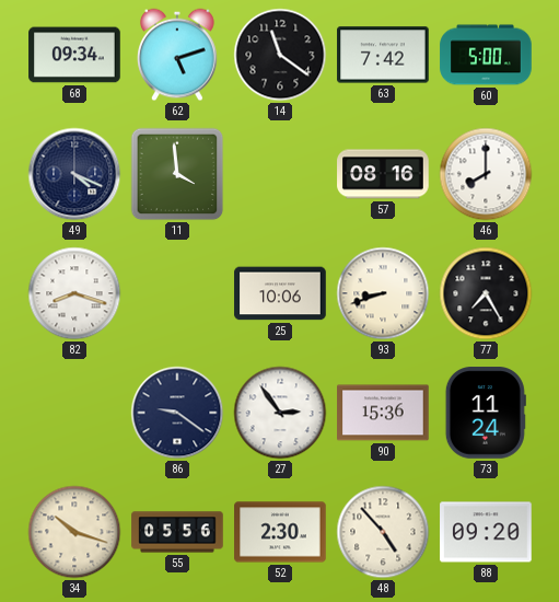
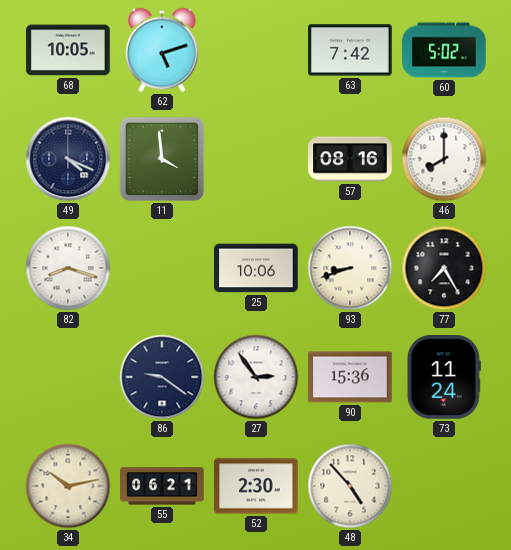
68: 09:34 -> 10:05 (68, 50)
14: 11:21 -> none (280, 55)
60: 5:00 -> 5:02 (444, 50)
34: 10:18 -> 10:13 (68, 486)
55: 05:56 -> 06:21 (162, 486)
88: 09:20 -> none (486, 532)
